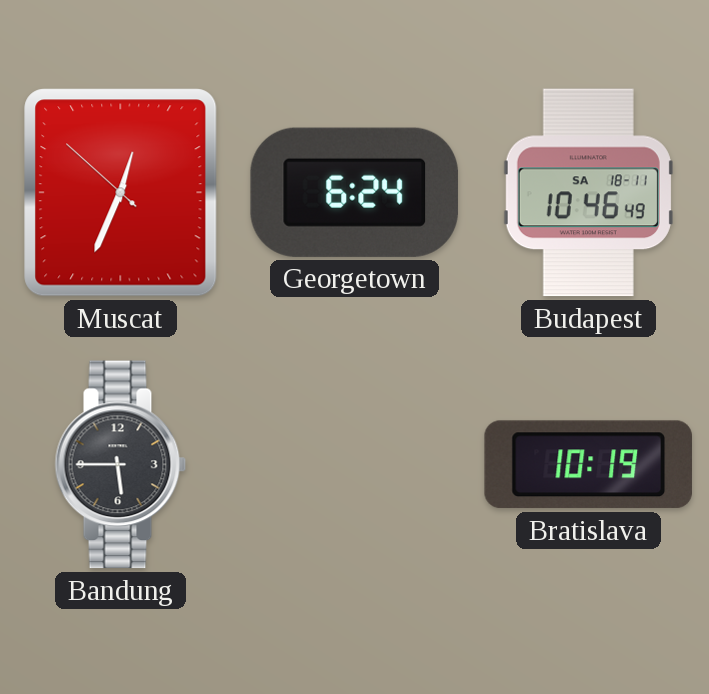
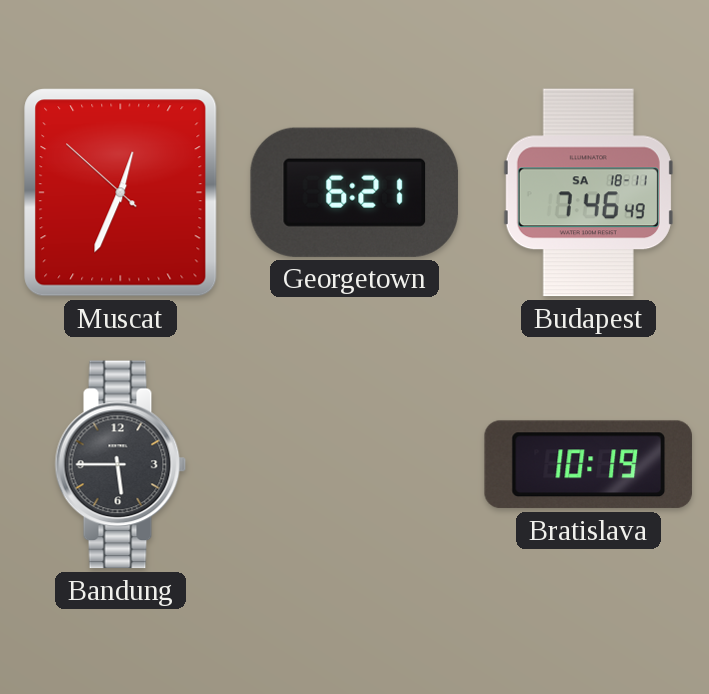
Georgetown: 6:24 -> 6:21 (354, 192)
Budapest: 10:46 -> 7:46 (588, 193)
